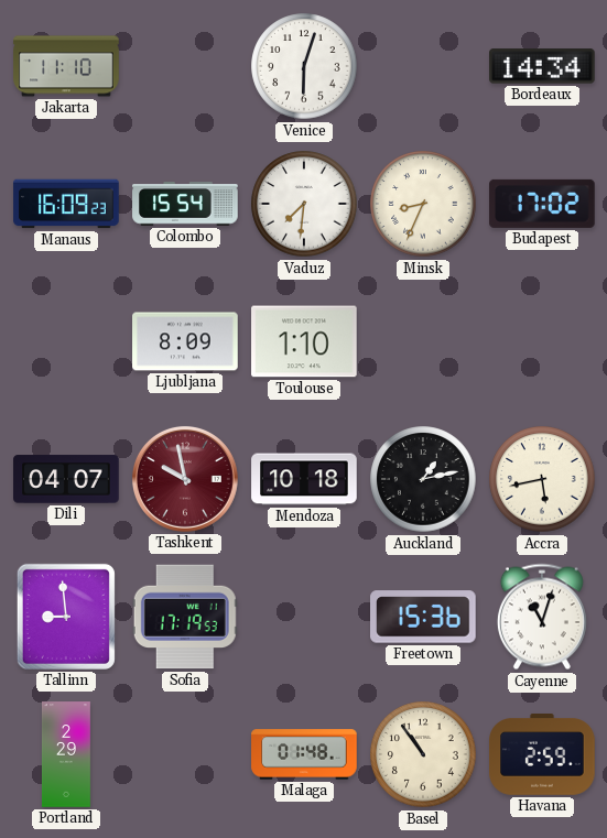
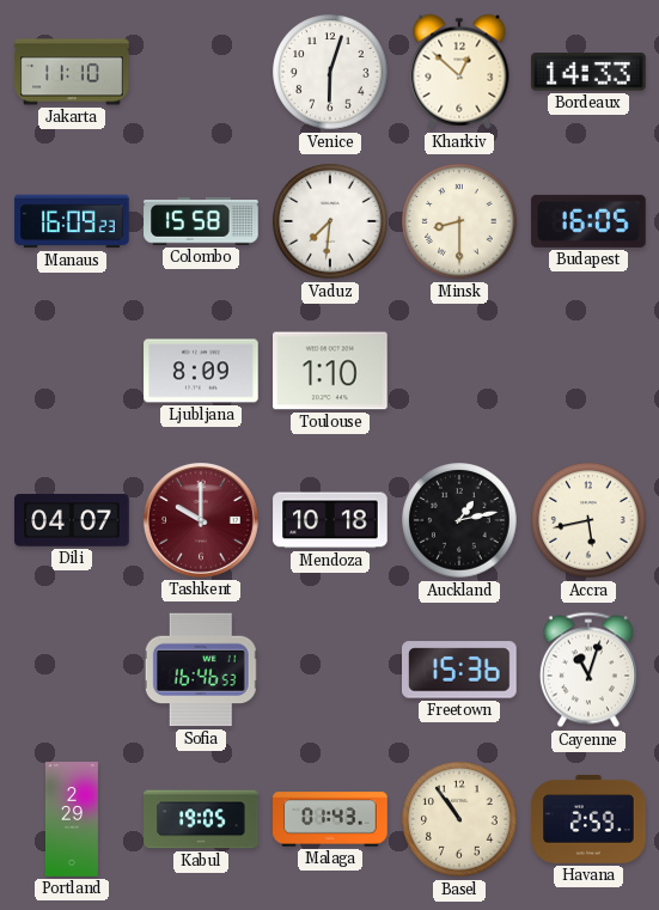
Kharkiv: none -> 12:52 (459, 72)
Bordeaux: 14:34 -> 14:33 (590, 72)
Colombo: 15:54 -> 15:58 (201, 221)
Minsk: 8:34 -> 8:30 (459, 221)
Budapest: 17:02 -> 16:05 (588, 221)
Tashkent: 9:58 -> 10:00 (201, 520)
Tallinn: 8:59 -> none (66, 617)
Sofia: 17:19 -> 16:46 (201, 670)
Kabul: none -> 19:05 (201, 819)
Malaga: 01:48 -> 01:43 (330, 819)
